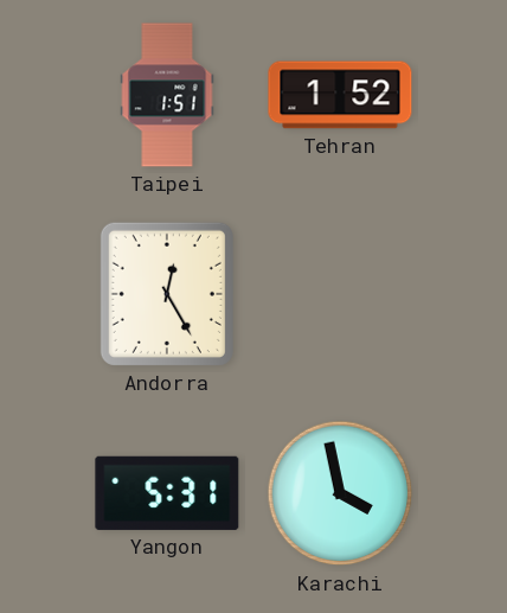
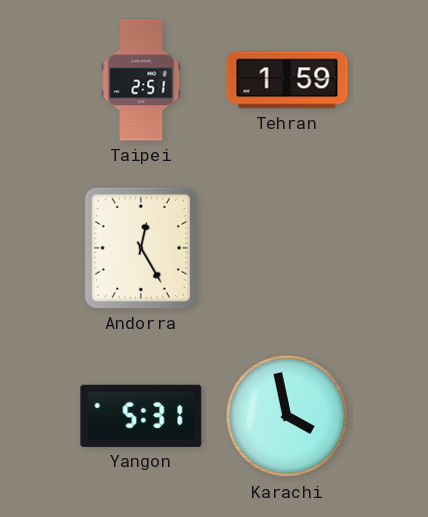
Taipei: 1:51 -> 2:51 (141, 80)
Tehran: 1:52 -> 1:59 (287, 80)
